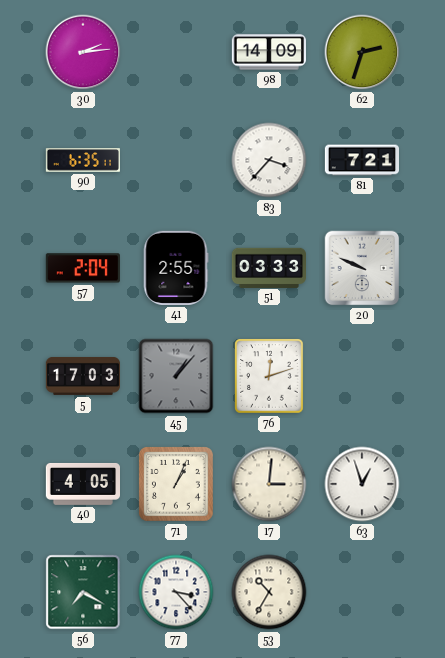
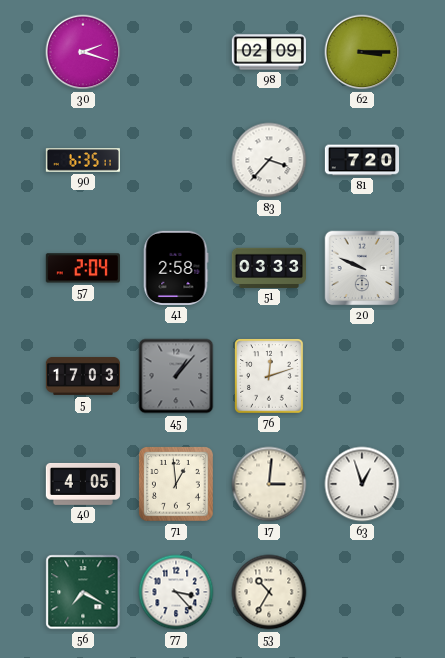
30: 2:14 -> 2:18 (83, 52)
98: 14:09 -> 02:09 (268, 52)
62: 2:33 -> 3:15 (362, 52)
81: 7:21 -> 7:20 (361, 160)
41: 2:55 -> 2:58 (176, 268)
71: 1:04 -> 12:59 (176, 484)
